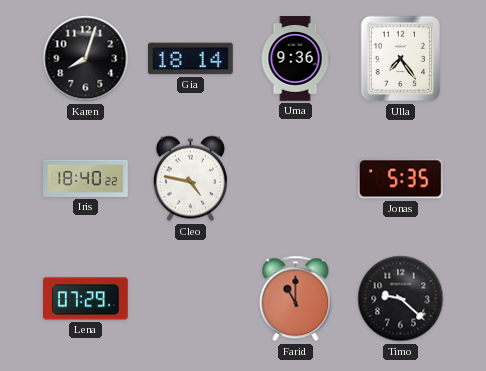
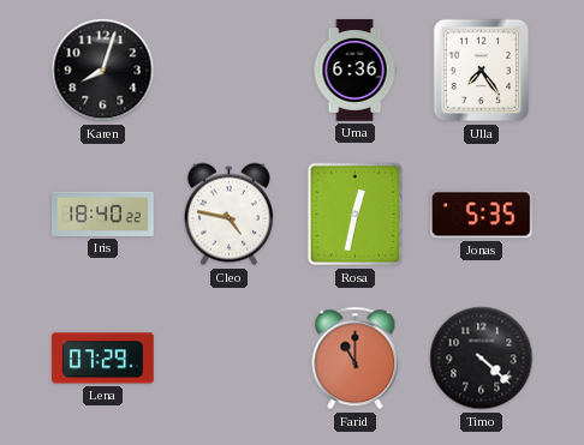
Gia: 18:14 -> none (191, 59)
Uma: 9:36 -> 6:36 (354, 71)
Rosa: none -> 12:32 (356, 215)
Timo: 9:22 -> 4:22 (482, 359)
